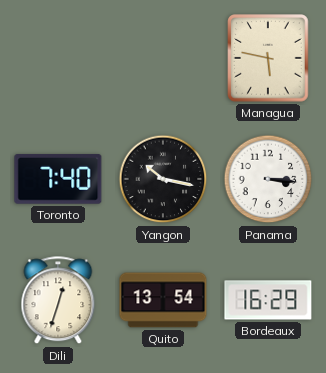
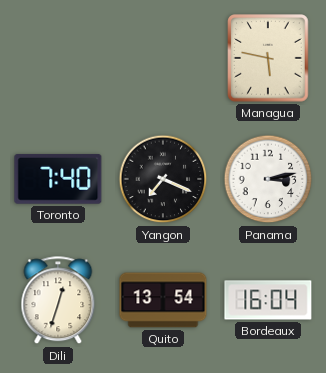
Yangon: 10:17 -> 7:19 (163, 179)
Panama: 3:16 -> 3:13 (268, 179)
Bordeaux: 16:29 -> 16:04 (268, 300)
